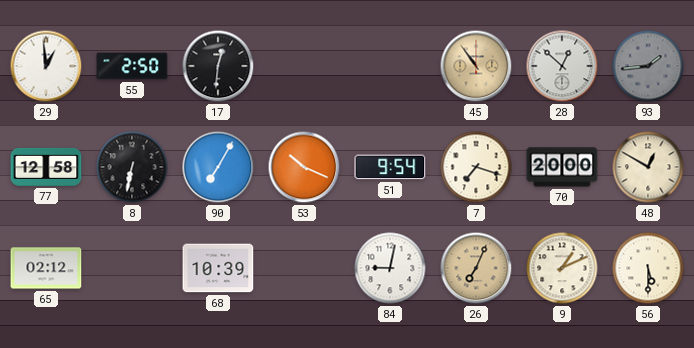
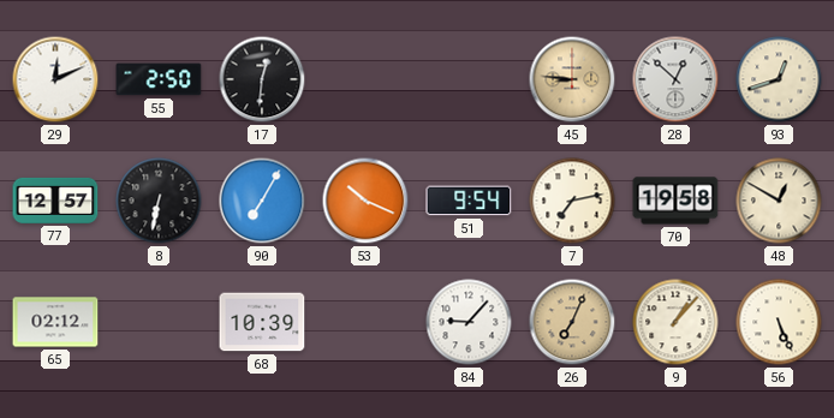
29: 12:59 -> 12:11 (55, 79)
45: 10:54 -> 8:46 (572, 79)
93: 1:44 -> 12:42 (779, 79)
93 dial: grey -> cream (779, 79)
77: 12:58 -> 12:57 (55, 201)
7: 7:18 -> 7:13 (572, 201)
70: 20:00 -> 19:58 (675, 201)
84: 9:02 -> 9:07 (469, 322)
9: 1:11 -> 1:07 (675, 322)
56: 5:30 -> 5:26 (779, 322)
